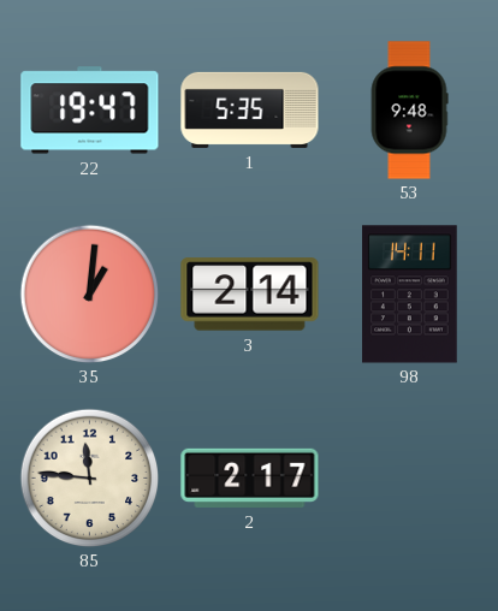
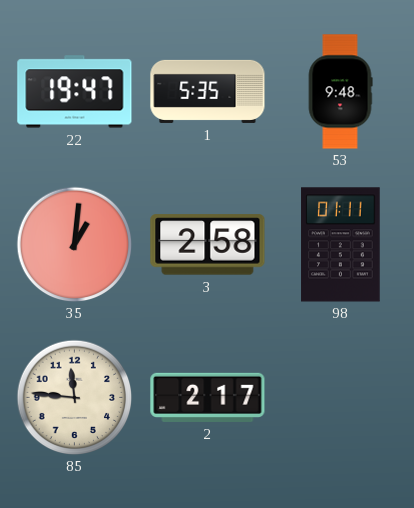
3: 2:14 -> 2:58 (208, 245)
98: 14:11 -> 01:11 (341, 245)
